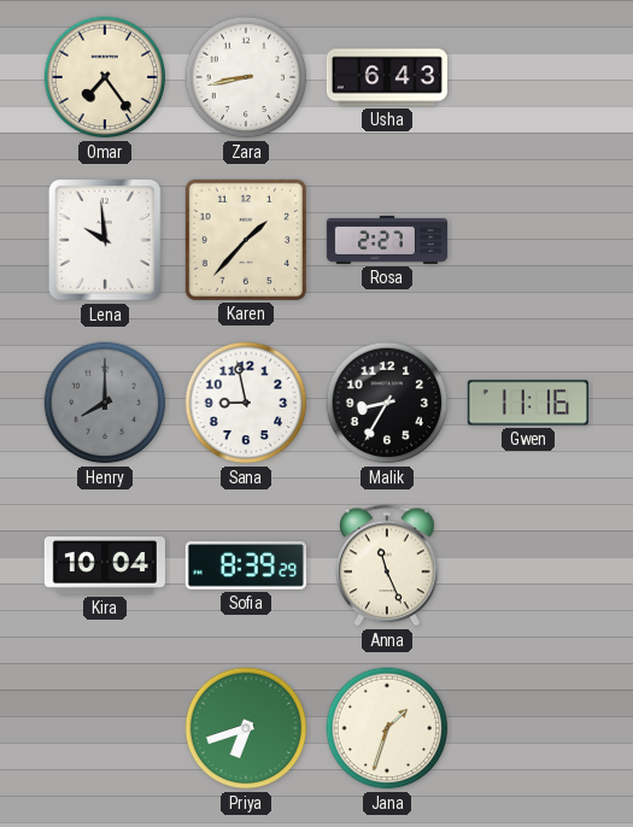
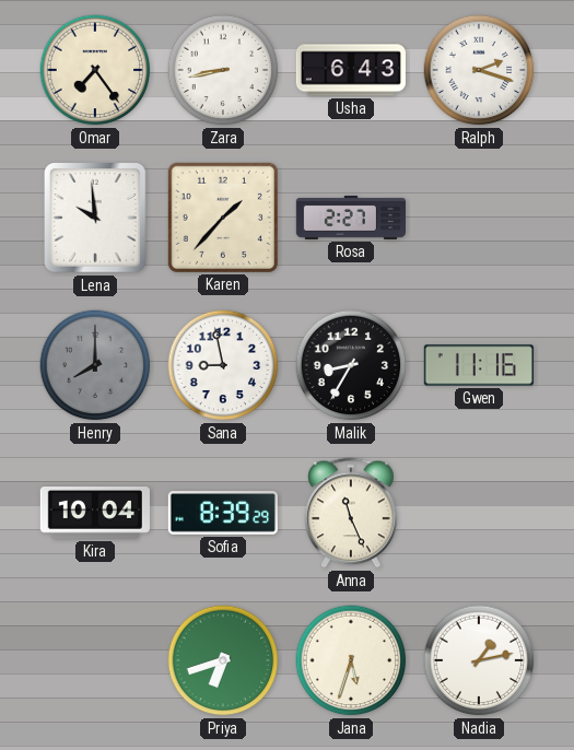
Ralph: none -> 2:18 (479, 70)
Jana: 1:33 -> 5:33 (351, 660)
Nadia: none -> 1:13 (479, 660)
